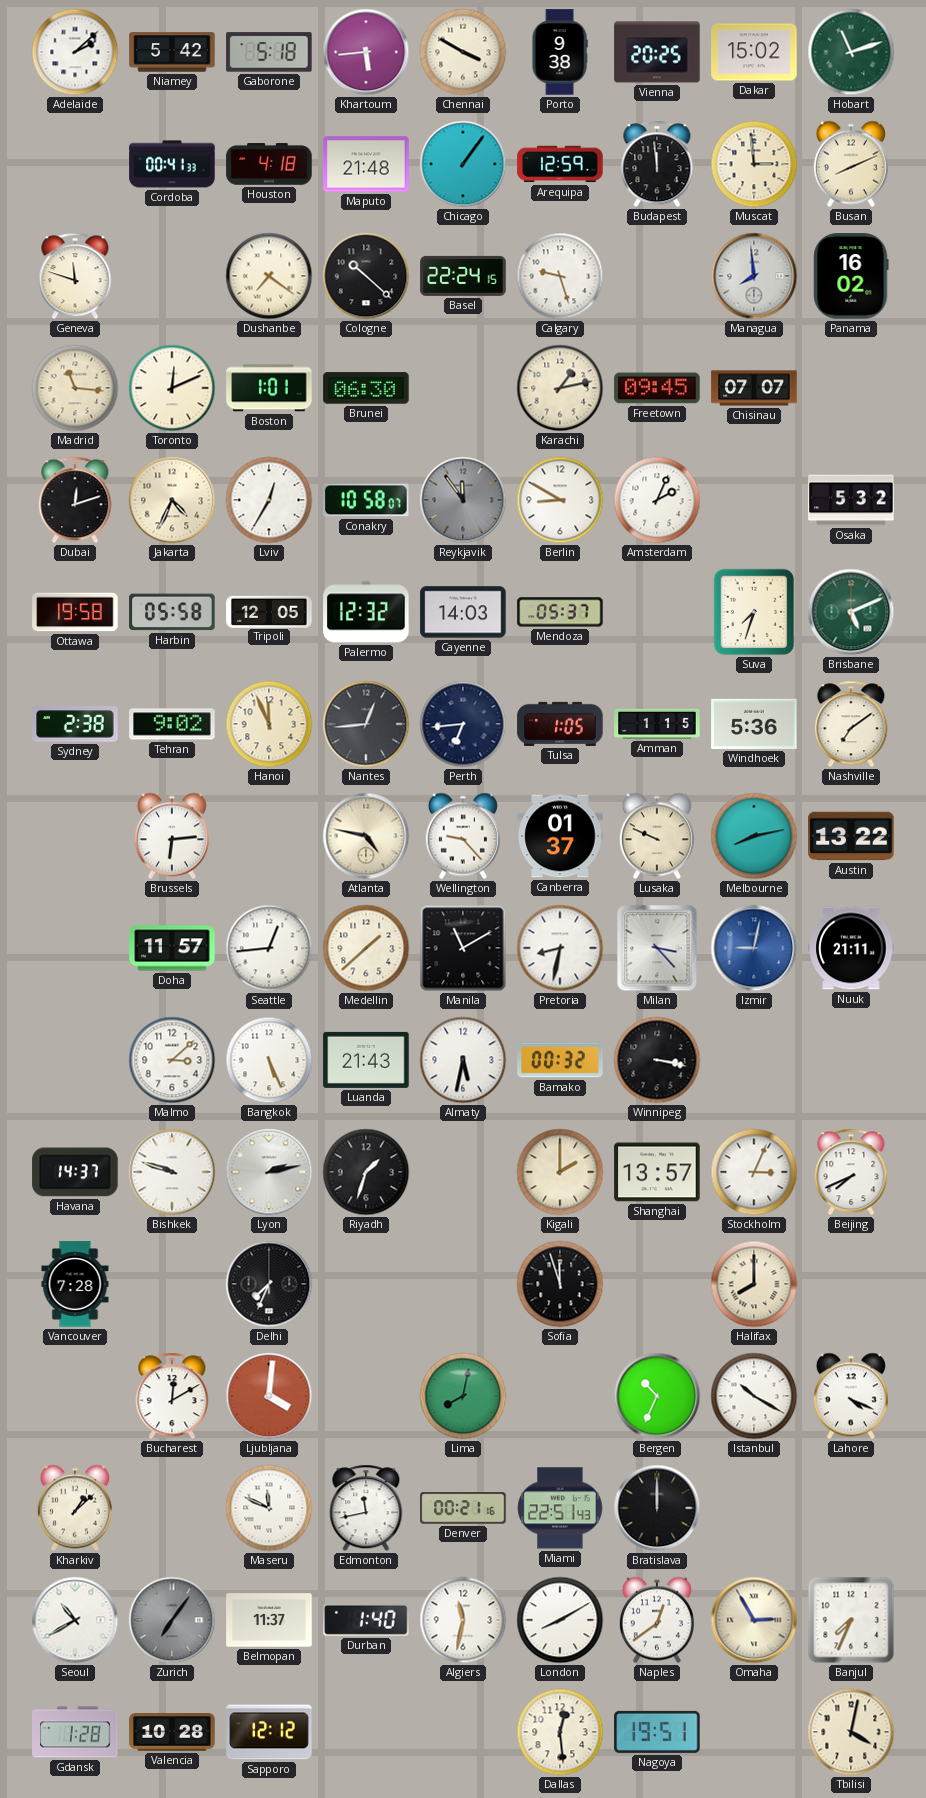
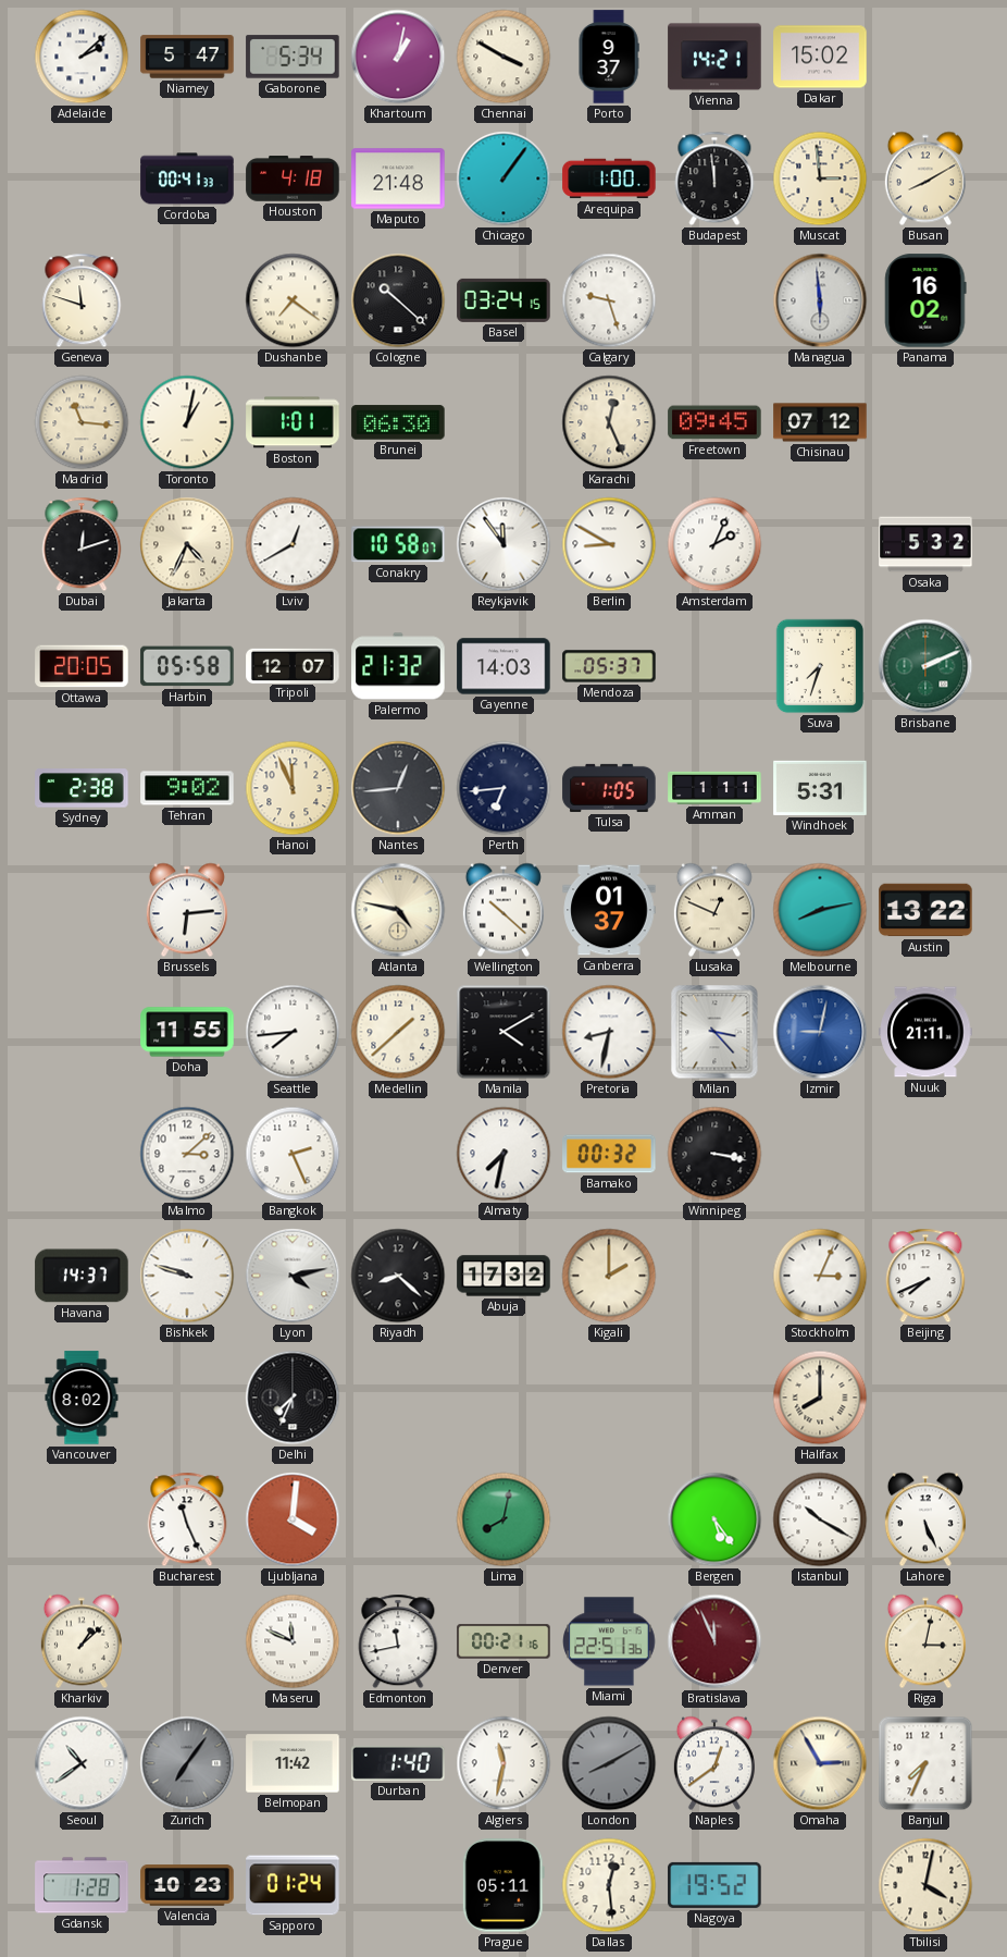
Niamey: 5:42 -> 5:47 (187, 57)
Gaborone: 5:18 -> 5:34 (293, 57)
Khartoum: 5:44 -> 1:02 (398, 57)
Porto: 9:38 -> 9:37 (609, 57)
Vienna: 20:25 -> 14:21 (714, 57)
Hobart: 11:12 -> none (851, 52)
Arequipa: 12:59 -> 1:00 (609, 179)
Busan: 8:11 -> 8:10 (925, 179)
Basel: 22:24 -> 03:24 (503, 300)
Managua: 7:59 -> 5:59 (820, 300)
Toronto: 12:11 -> 1:02 (187, 422)
Karachi: 1:13 -> 12:26 (609, 422)
Chisinau: 07:07 -> 07:12 (820, 422)
Lviv: 12:35 -> 12:40 (293, 544)
Reykjavik dial: grey -> white (503, 544)
Ottawa: 19:58 -> 20:05 (82, 666)
Tripoli: 12:05 -> 12:07 (293, 665)
Palermo: 12:32 -> 21:32 (398, 666)
Brisbane: 5:11 -> 2:11 (925, 666)
Amman: 1:15 -> 1:11 (714, 788)
Windhoek: 5:36 -> 5:31 (820, 788)
Nashville: 7:09 -> none (851, 724)
Wellington: 9:23 -> 10:22 (503, 910)
Lusaka: 9:49 -> 12:49 (714, 910)
Doha: 11:57 -> 11:55 (187, 1032)
Seattle: 12:44 -> 7:44 (293, 1032)
Manila: 11:10 -> 4:10 (503, 1032)
Bangkok: 5:26 -> 2:26 (293, 1154)
Luanda: 21:43 -> none (366, 1060)
Almaty: 5:32 -> 7:32 (503, 1154)
Lyon: 2:13 -> 4:13 (293, 1276)
Riyadh: 1:33 -> 8:22 (398, 1276)
Abuja: none -> 17:32 (503, 1276)
Shanghai: 13:57 -> none (657, 1172)
Vancouver: 7:28 -> 8:02 (82, 1398)
Sofia: 11:57 -> none (560, 1284)
Bucharest: 12:10 -> 11:26 (187, 1519)
Bergen: 10:34 -> 5:24 (714, 1519)
Lahore: 4:19 -> 5:26 (925, 1519)
Miami: 22:51:43 -> 22:51:36 (609, 1641)
Bratislava: 12:00 -> 11:56 (714, 1641)
Bratislava dial: black -> burgundy (714, 1641)
Riga: none -> 3:02 (925, 1641)
Seoul: 10:40 -> 10:39 (82, 1763)
Belmopan: 11:37 -> 11:42 (293, 1763)
London dial: white -> grey (609, 1763)
Valencia: 10:28 -> 10:23 (187, 1885)
Sapporo: 12:12 -> 01:24 (293, 1885)
Prague: none -> 05:11 (503, 1885)
Nagoya: 19:51 -> 19:52 (714, 1885)
